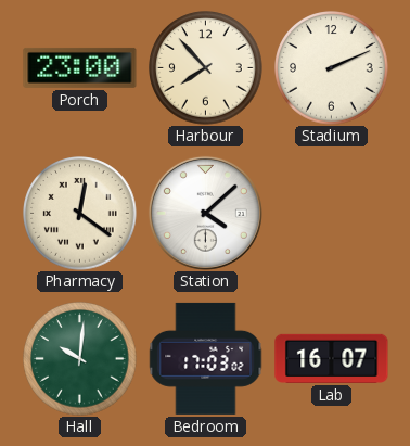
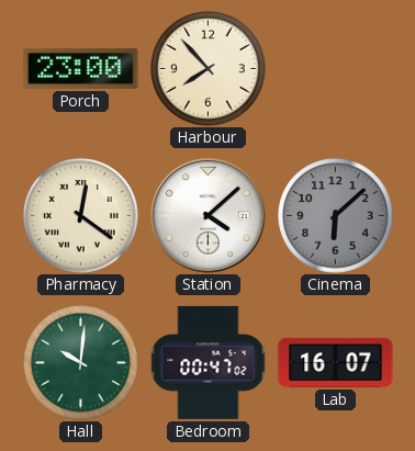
Stadium: 2:11 -> none (332, 68)
Cinema: none -> 6:08 (336, 216)
Bedroom: 17:03 -> 00:47 (209, 362)
